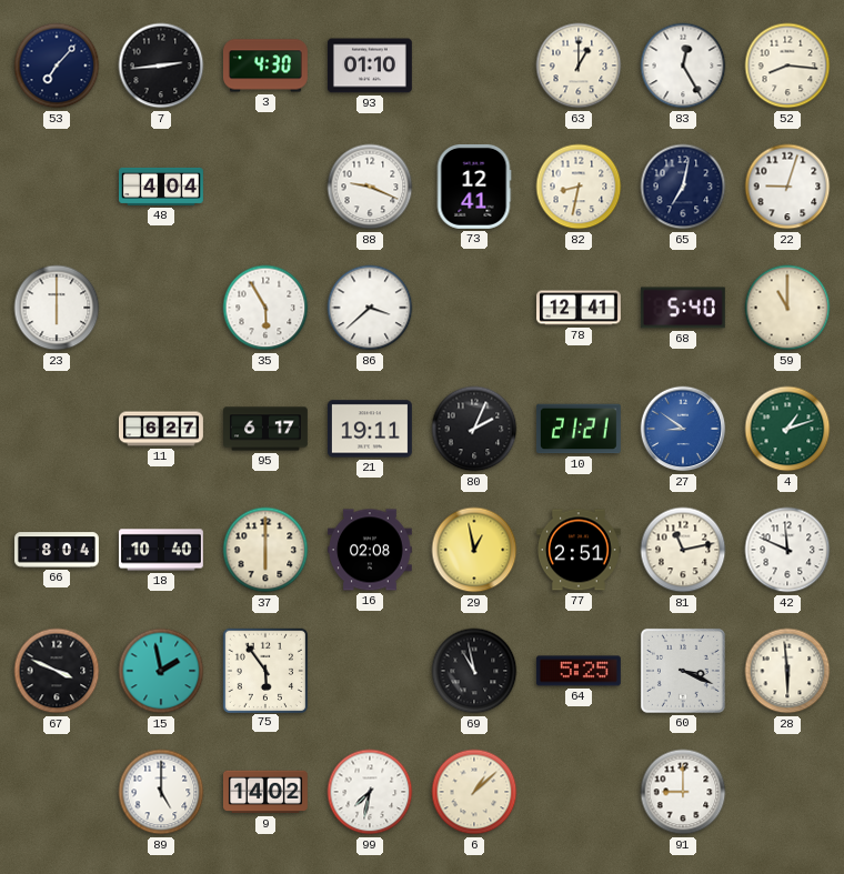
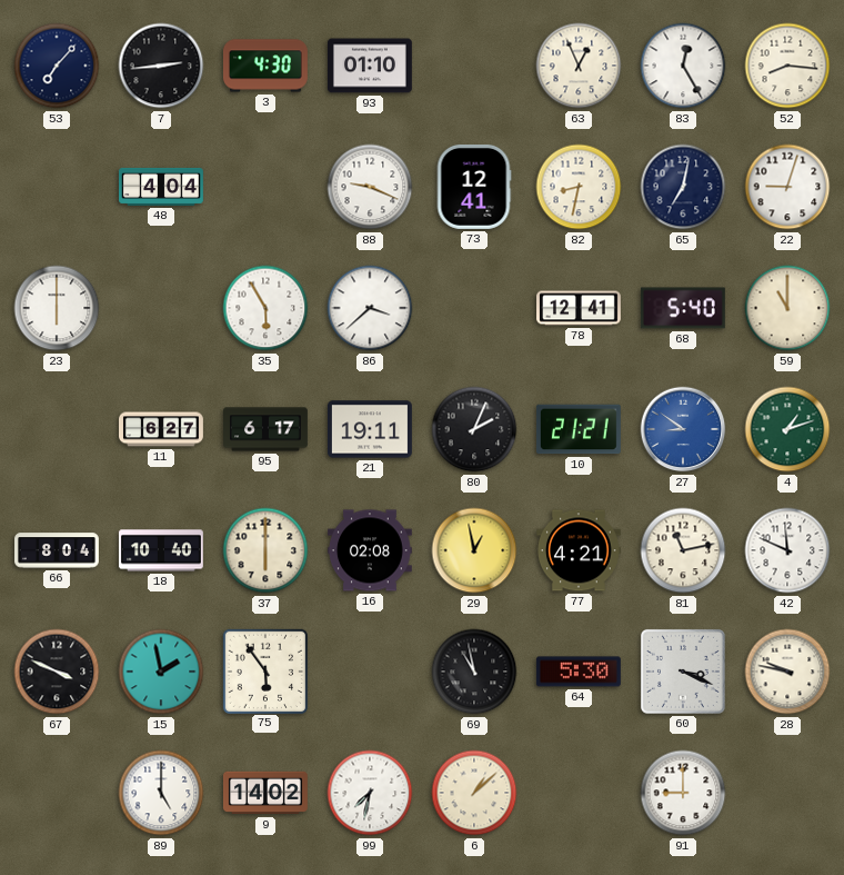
63: 1:00 -> 12:56 (579, 66)
77: 2:51 -> 4:21 (579, 550)
64: 5:25 -> 5:30 (579, 672)
28: 5:59 -> 9:47 (787, 672)
